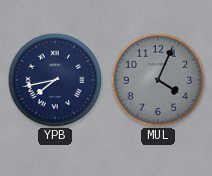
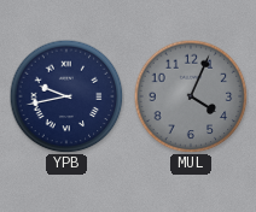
YPB: 7:43 -> 9:43 (66, 96)
